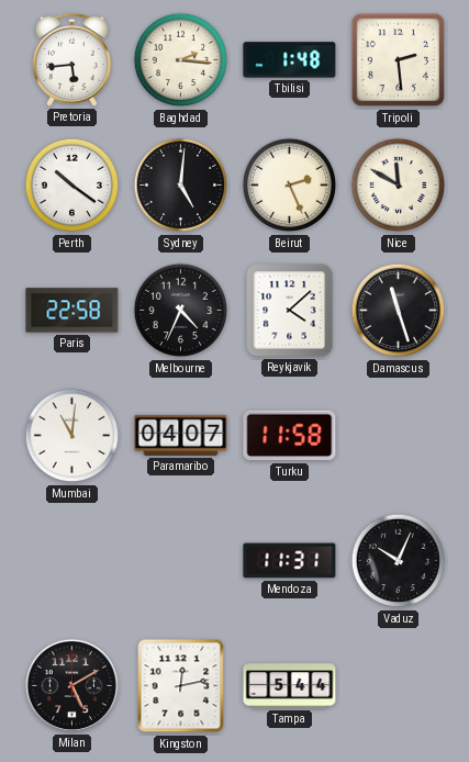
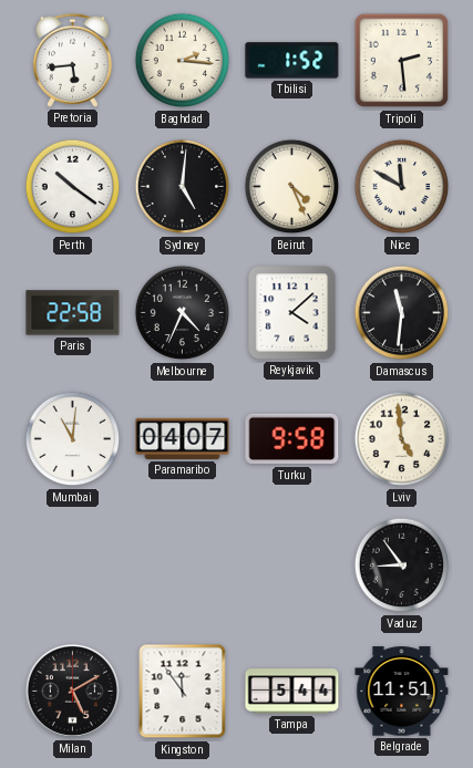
Tbilisi: 1:48 -> 1:52 (292, 61)
Beirut: 2:26 -> 4:26 (292, 187)
Damascus: 11:27 -> 11:31 (402, 313)
Turku: 11:58 -> 9:58 (292, 439)
Lviv: none -> 4:59 (402, 439)
Mendoza: 11:31 -> none (290, 561)
Vaduz: 10:04 -> 8:54 (402, 565)
Kingston: 12:13 -> 11:54 (183, 692)
Belgrade: none -> 11:51 (402, 692)
